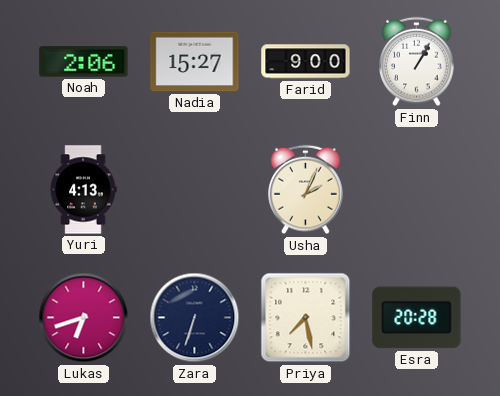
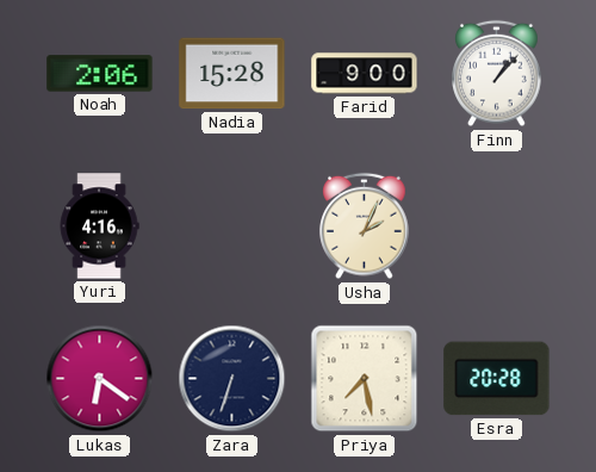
Nadia: 15:27 -> 15:28 (232, 74)
Finn: 1:05 -> 1:07 (497, 74)
Yuri: 4:13 -> 4:16 (99, 226)
Lukas: 6:42 -> 6:21 (100, 379)
